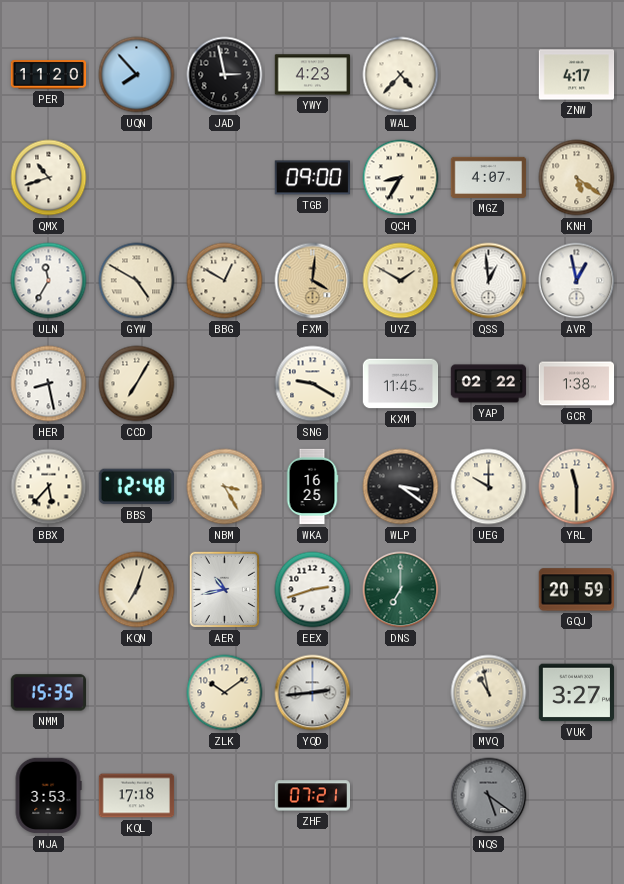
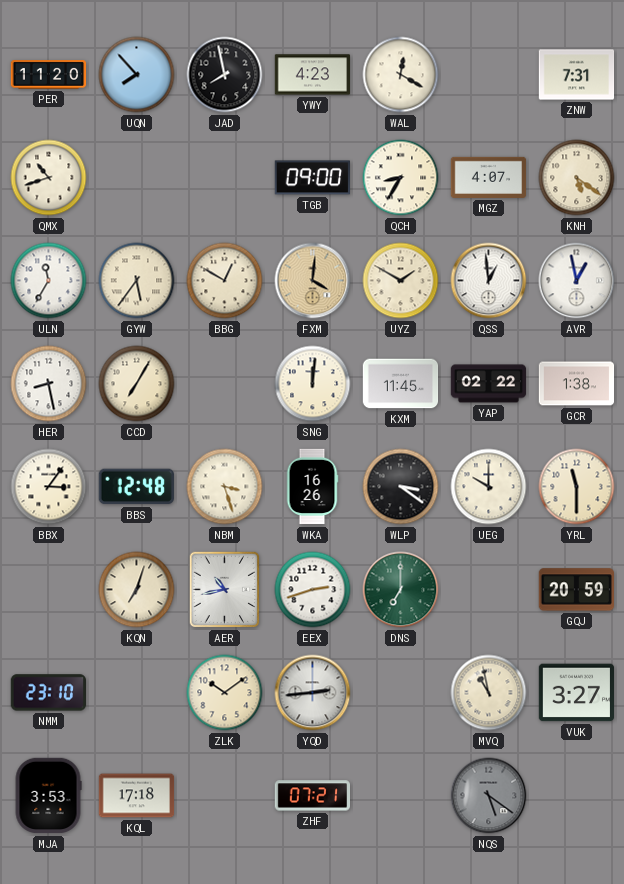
JAD: 2:58 -> 7:58 (225, 75)
WAL: 4:37 -> 12:20 (401, 75)
ZNW: 4:17 -> 7:31 (577, 75)
GYW: 4:50 -> 5:36 (137, 281)
SNG: 9:20 -> 12:01 (313, 384)
BBX: 5:37 -> 3:06 (49, 487)
NBM: 3:25 -> 3:27 (225, 487)
WKA: 16:25 -> 16:26 (312, 487)
NMM: 15:35 -> 23:10 (48, 693)
